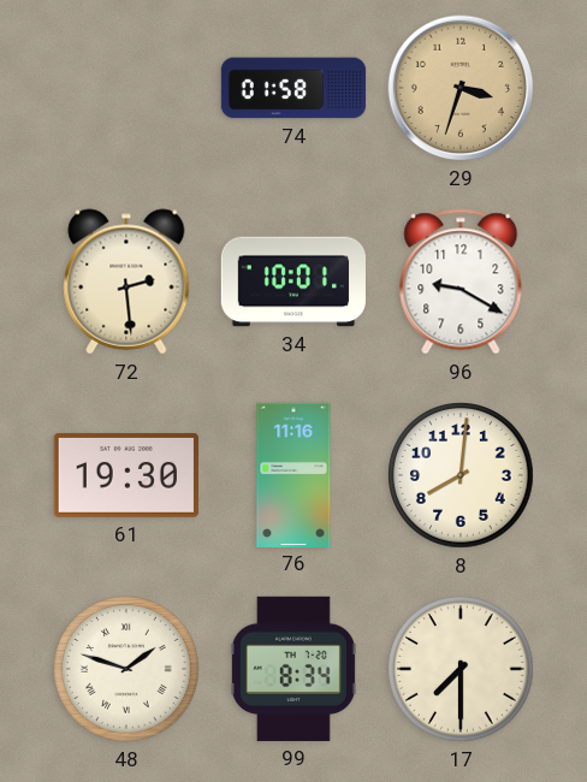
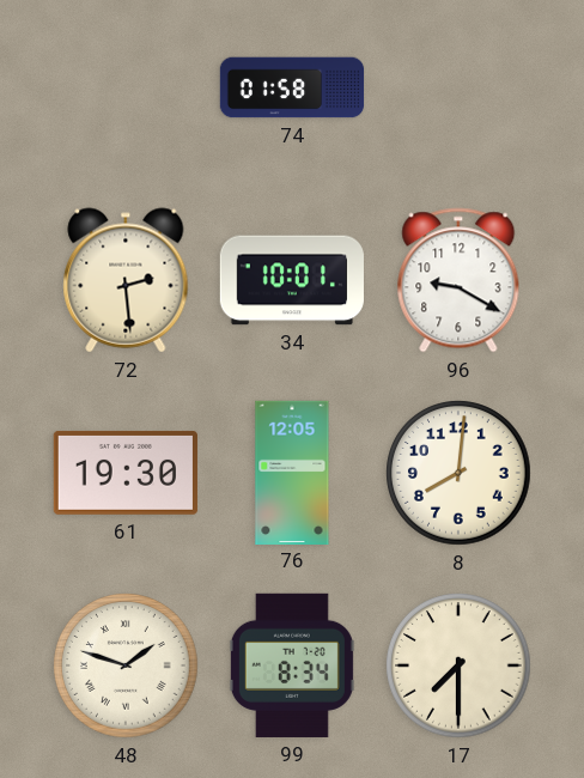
29: 3:33 -> none (461, 88)
76: 11:16 -> 12:05 (292, 472)
